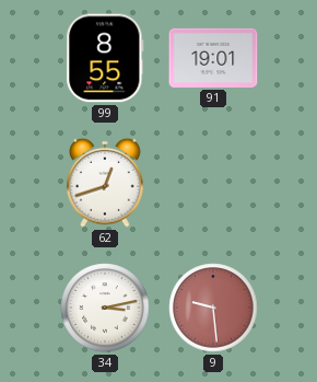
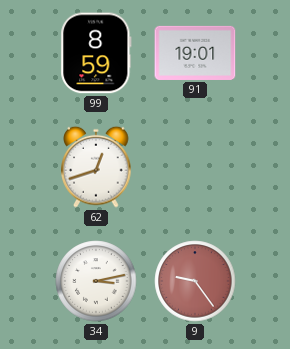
99: 8:55 -> 8:59 (96, 53)
9: 9:29 -> 9:24 (195, 281)
